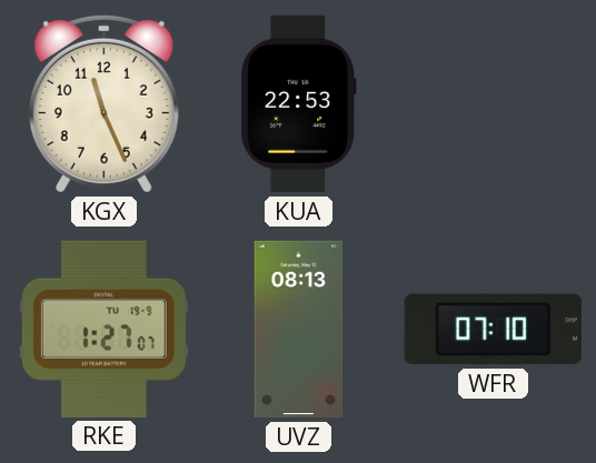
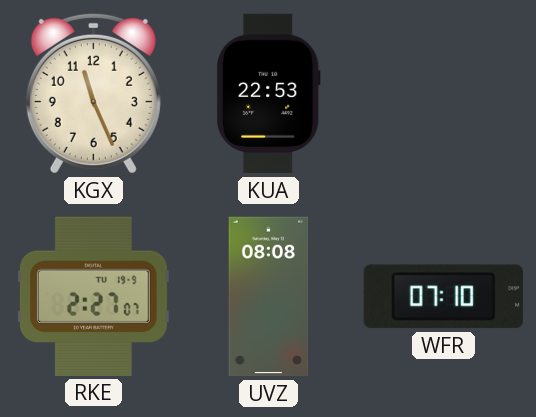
RKE: 1:27 -> 2:27 (93, 296)
UVZ: 08:13 -> 08:08 (269, 297)
